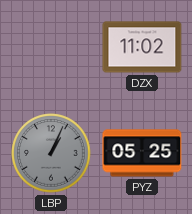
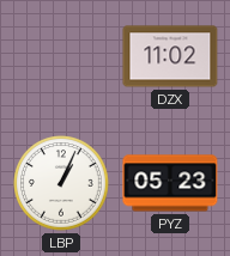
LBP dial: grey -> white (61, 183)
PYZ: 05:25 -> 05:23 (170, 183)
